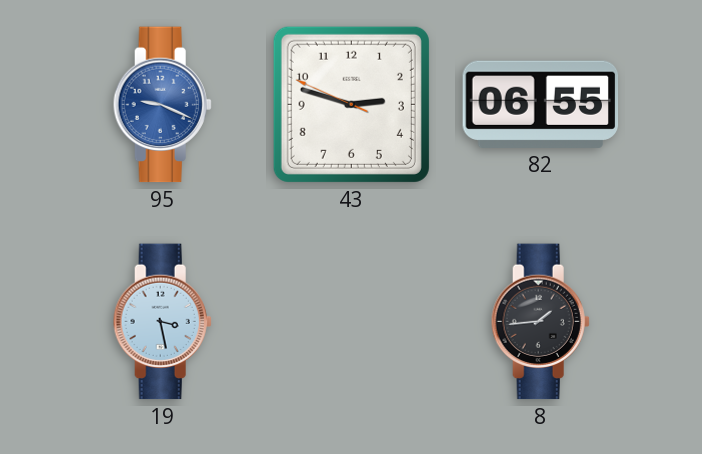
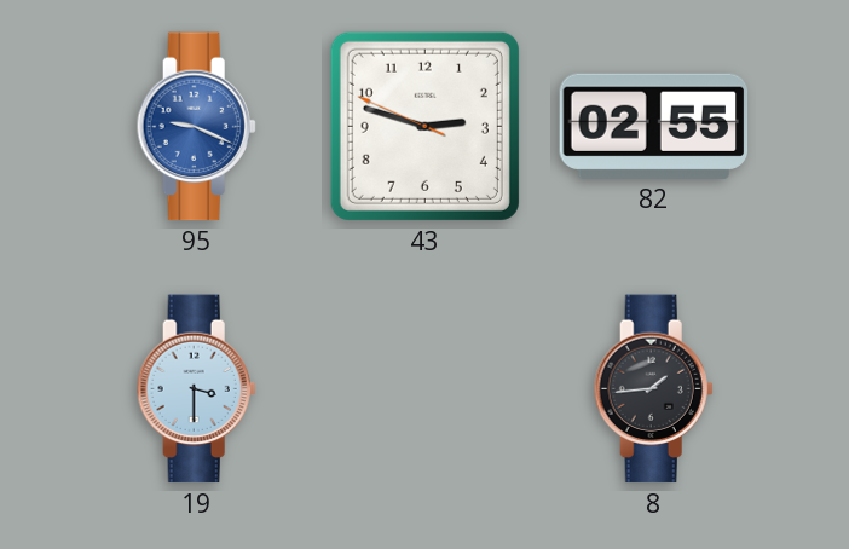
82: 06:55 -> 02:55 (654, 126)
19: 3:28 -> 3:30 (196, 389)
